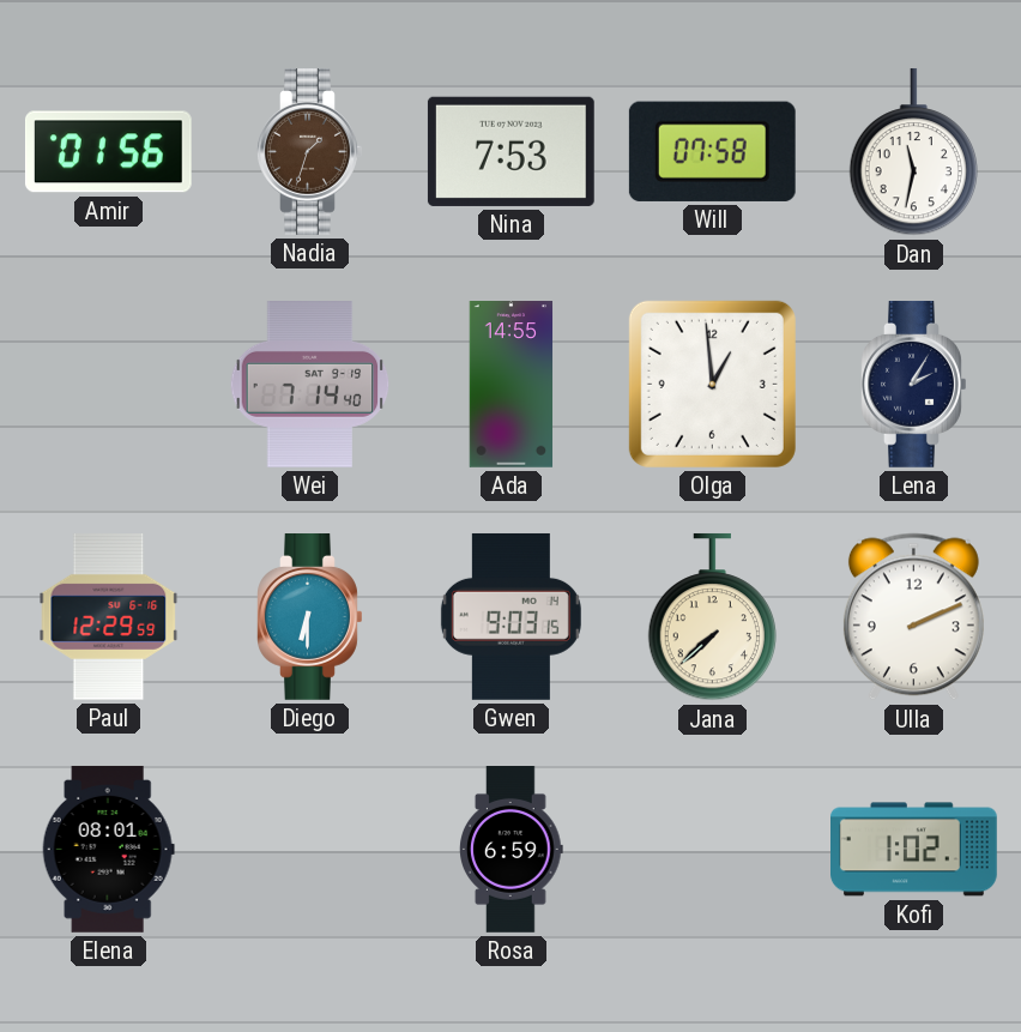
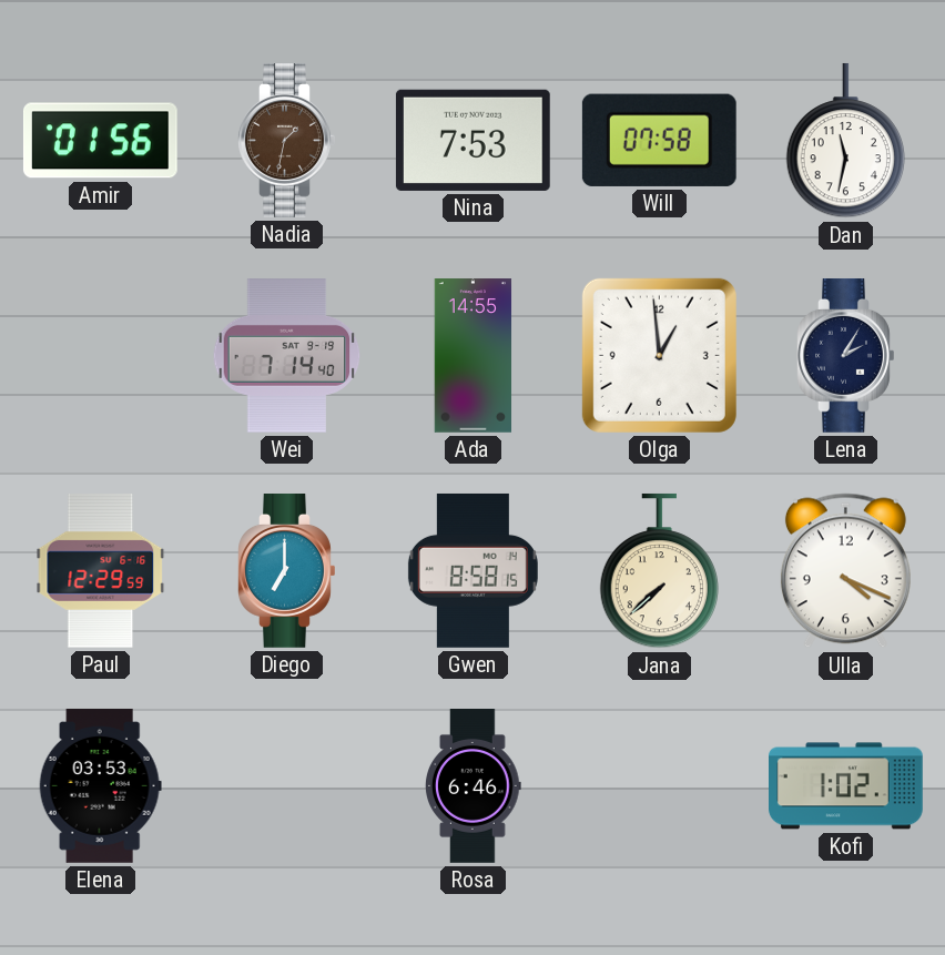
Nadia: 1:33 -> 1:32 (287, 141)
Diego: 6:30 -> 7:00 (287, 571)
Gwen: 9:03 -> 8:58 (472, 570)
Ulla: 2:11 -> 4:19 (845, 571)
Elena: 08:01 -> 03:53 (100, 785)
Rosa: 6:59 -> 6:46 (474, 786)
